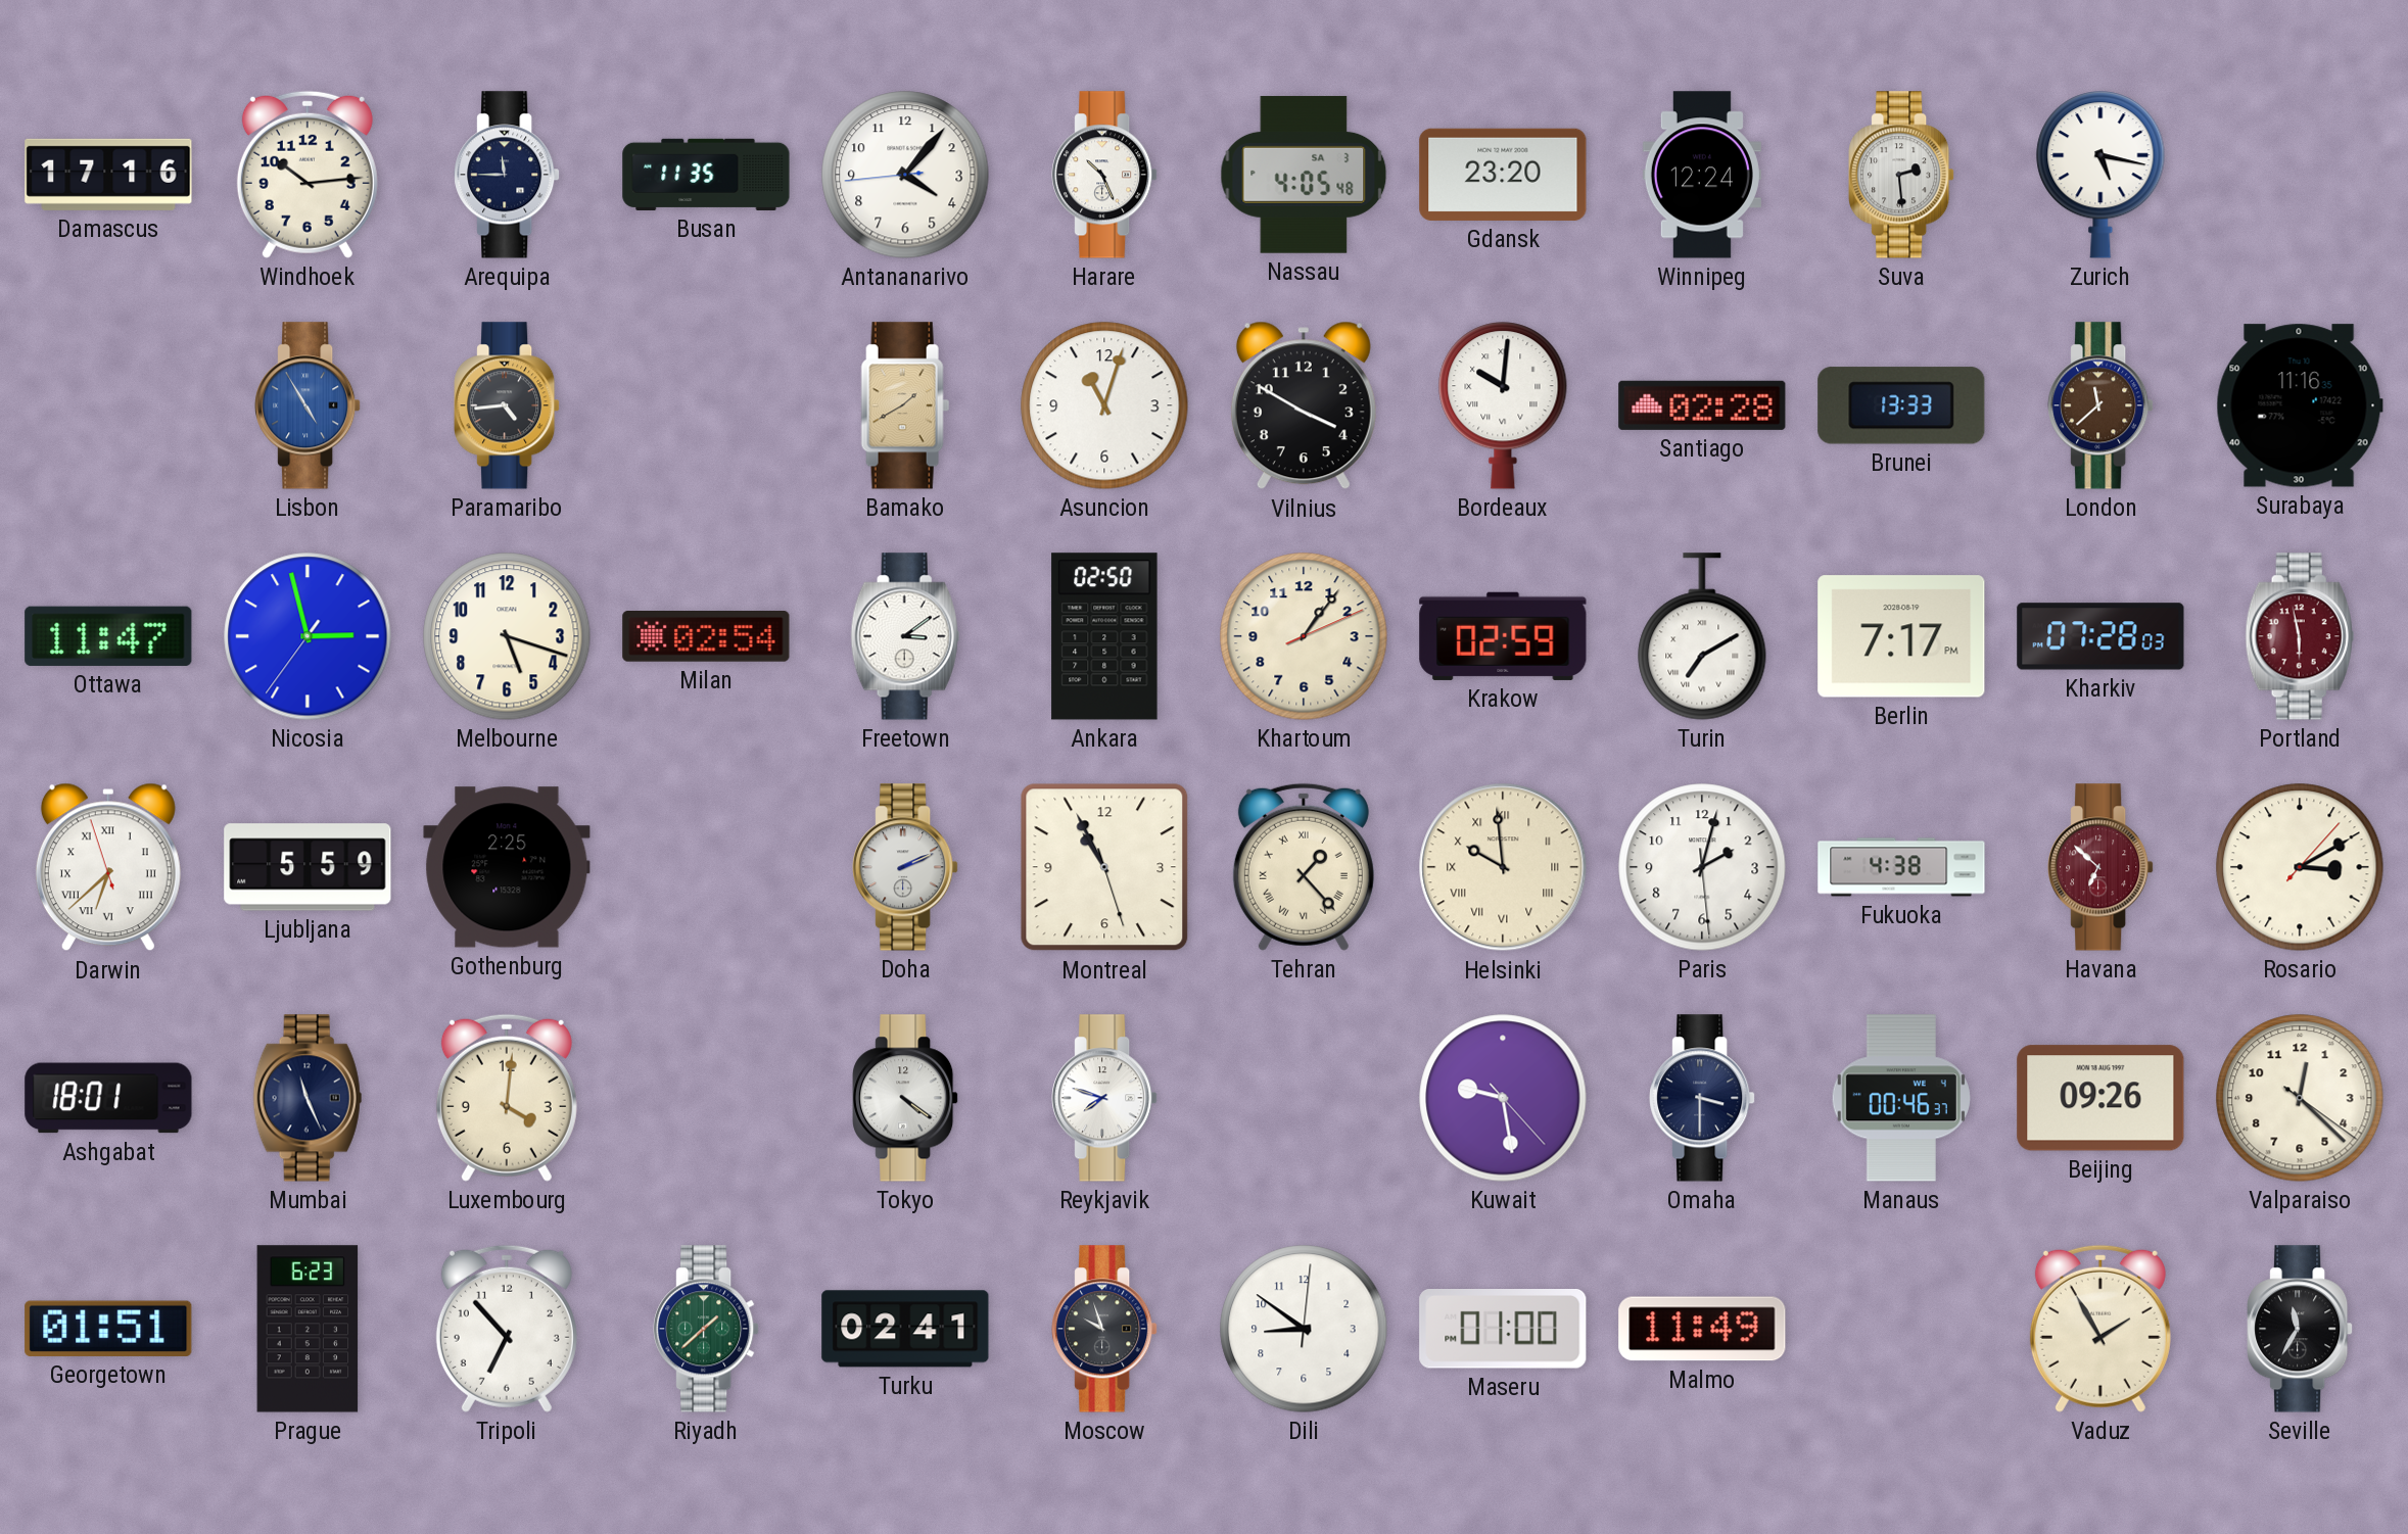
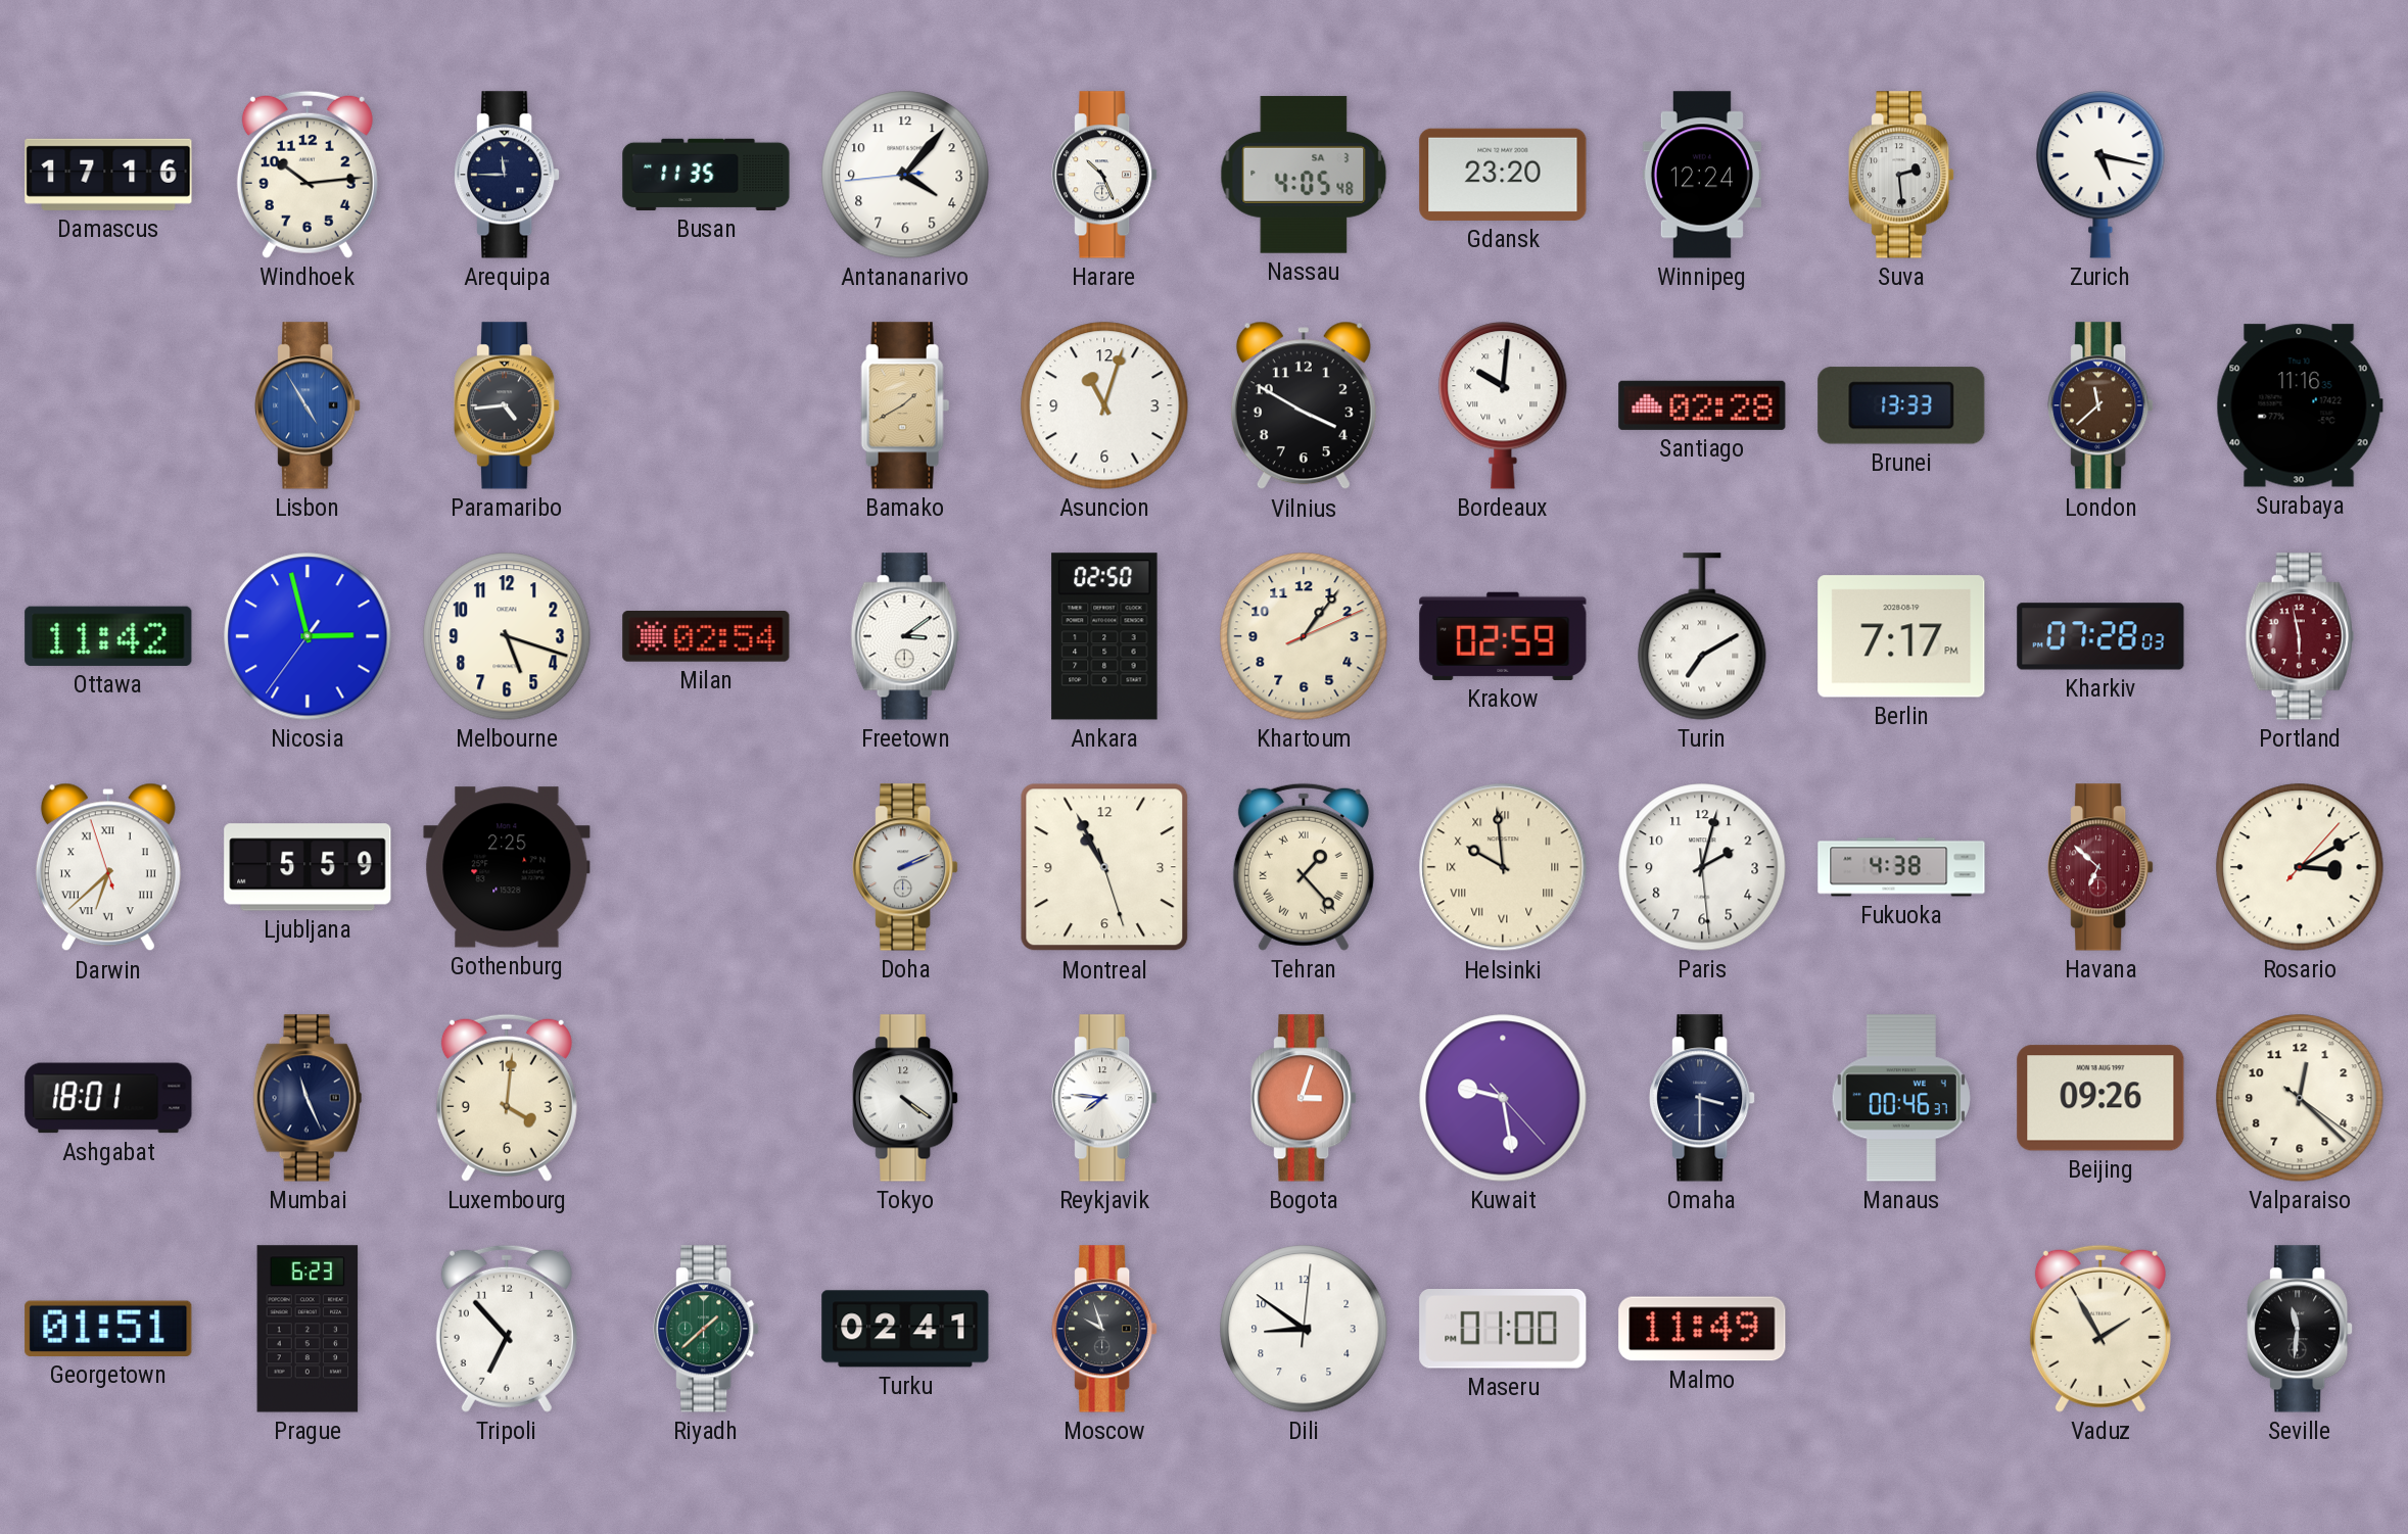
Ottawa: 11:47 -> 11:42 (108, 636)
Reykjavik: 7:48 -> 7:46 (1104, 1098)
Bogota: none -> 3:03 (1304, 1098)
Seville: 11:35 -> 11:31 (2300, 1329)
